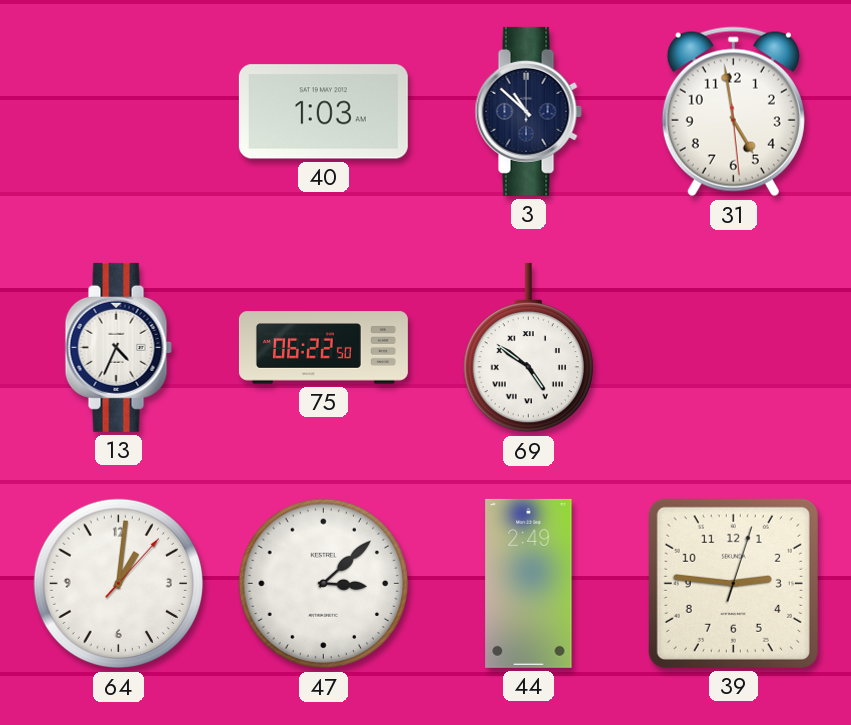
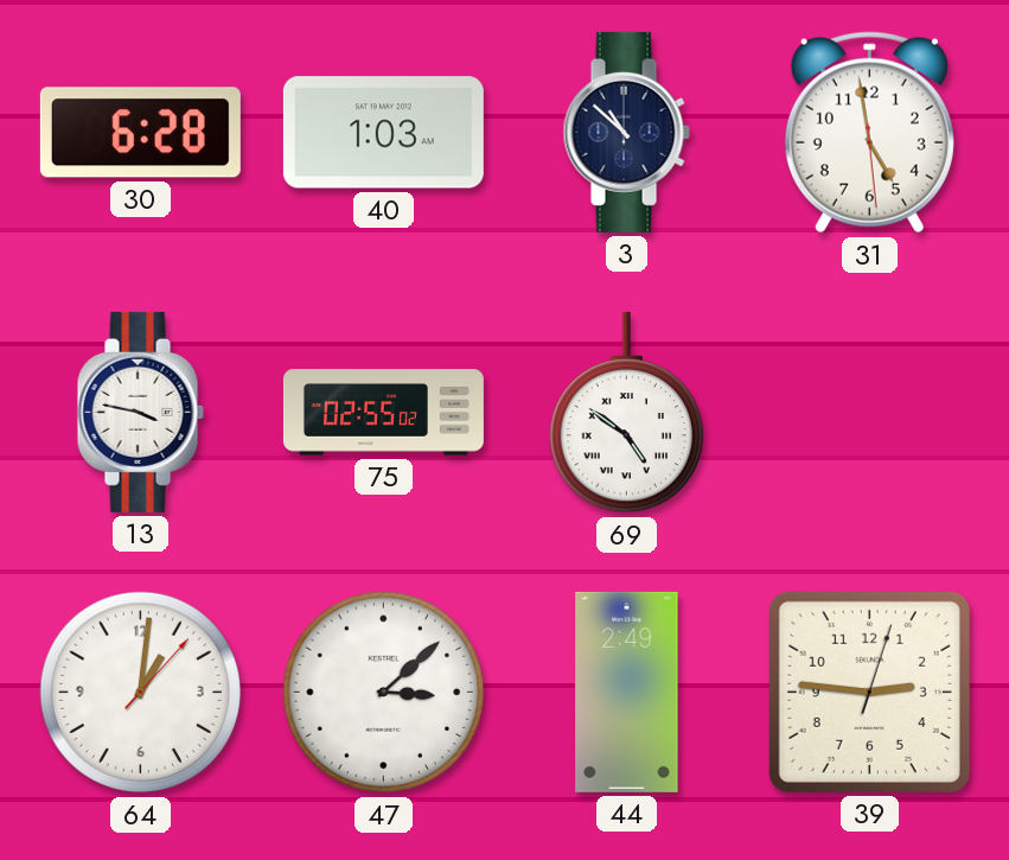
30: none -> 6:28 (140, 133)
13: 4:34 -> 3:47 (140, 412)
75: 06:22 -> 02:55 (383, 413)
